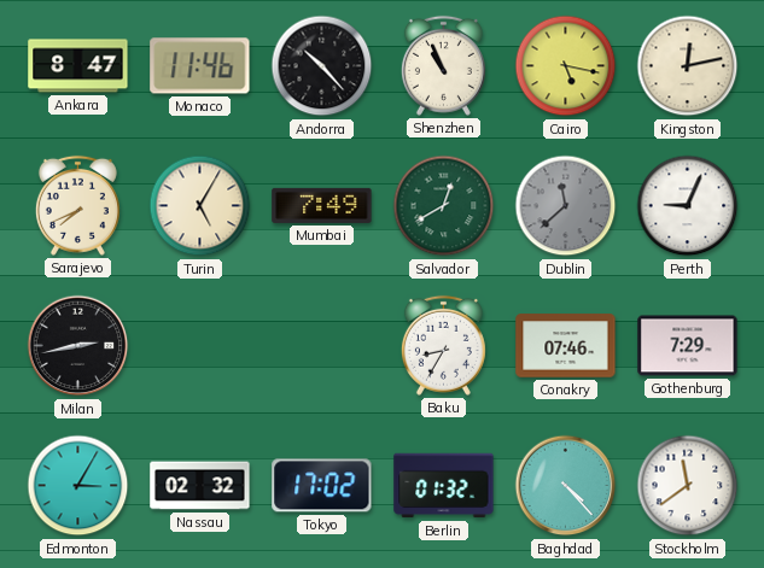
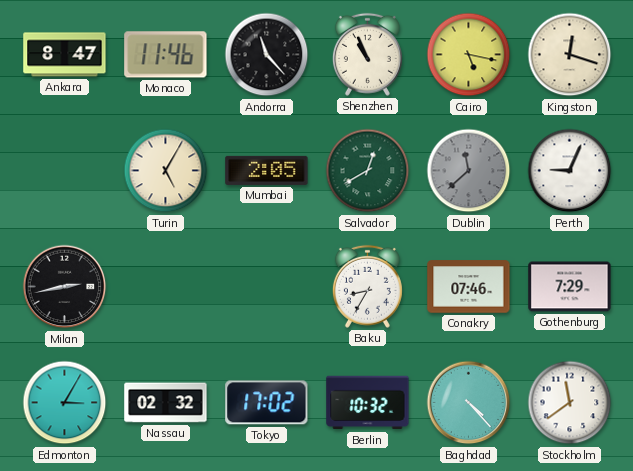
Andorra: 10:23 -> 11:23 (267, 55)
Kingston: 12:13 -> 12:18 (570, 55)
Sarajevo: 7:41 -> none (77, 205)
Mumbai: 7:49 -> 2:05 (267, 170)
Berlin: 01:32 -> 10:32 (368, 403)
